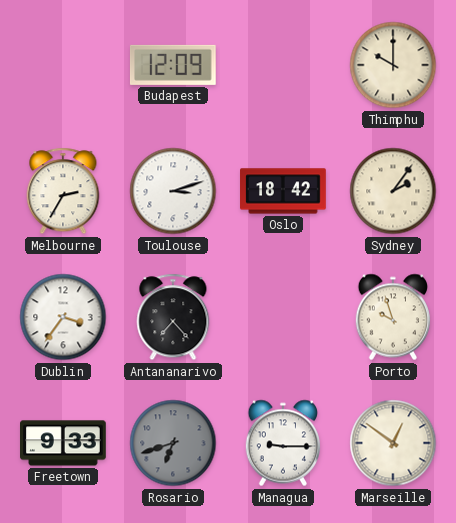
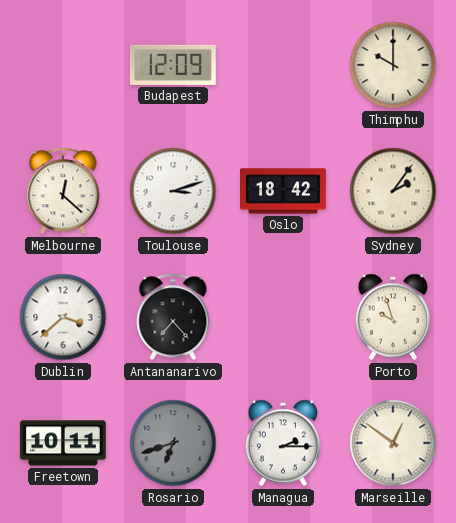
Melbourne: 2:35 -> 12:22 (63, 191)
Dublin: 3:36 -> 3:38 (63, 317)
Freetown: 9:33 -> 10:11 (64, 443)
Managua: 9:15 -> 2:15 (282, 443)
